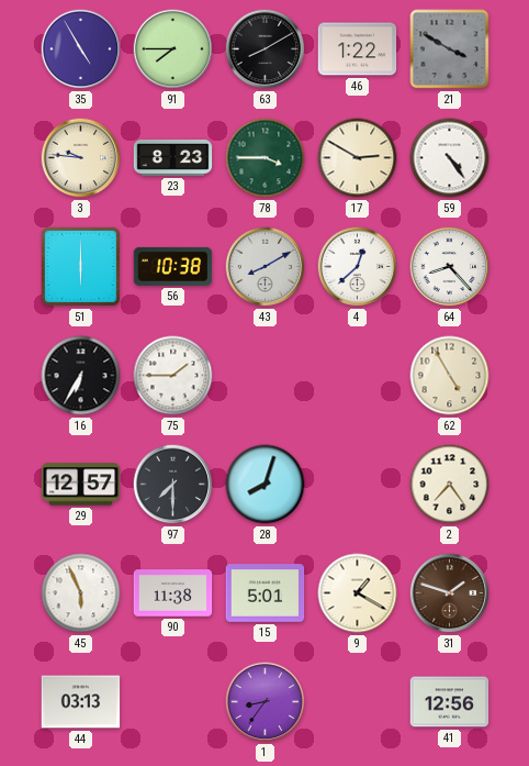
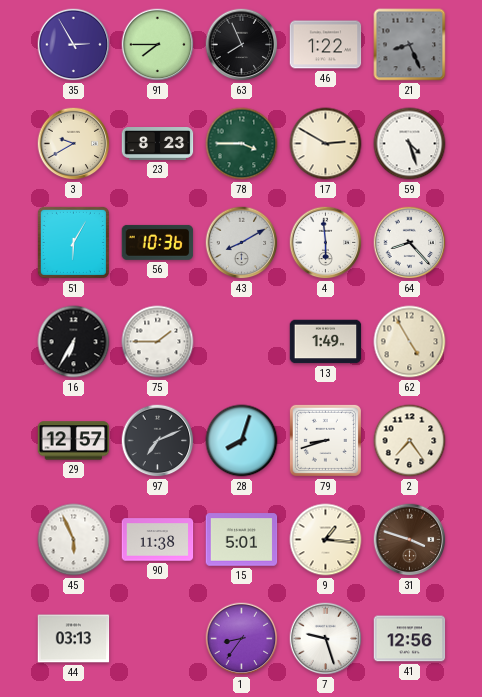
35: 4:55 -> 2:55 (74, 45)
63: 8:10 -> 7:56 (242, 45)
21: 3:50 -> 8:26 (410, 45)
3: 9:46 -> 9:40 (74, 144)
59: 4:24 -> 4:27 (410, 144)
51: 6:00 -> 6:05 (73, 242)
56: 10:38 -> 10:36 (158, 242)
4: 12:38 -> 5:59 (326, 243)
13: none -> 1:49 (326, 342)
97: 7:30 -> 7:11 (158, 441)
79: none -> 8:42 (325, 440)
9: 1:20 -> 1:16 (326, 540)
31: 1:48 -> 3:48 (410, 540)
7: none -> 9:27 (326, 639)
